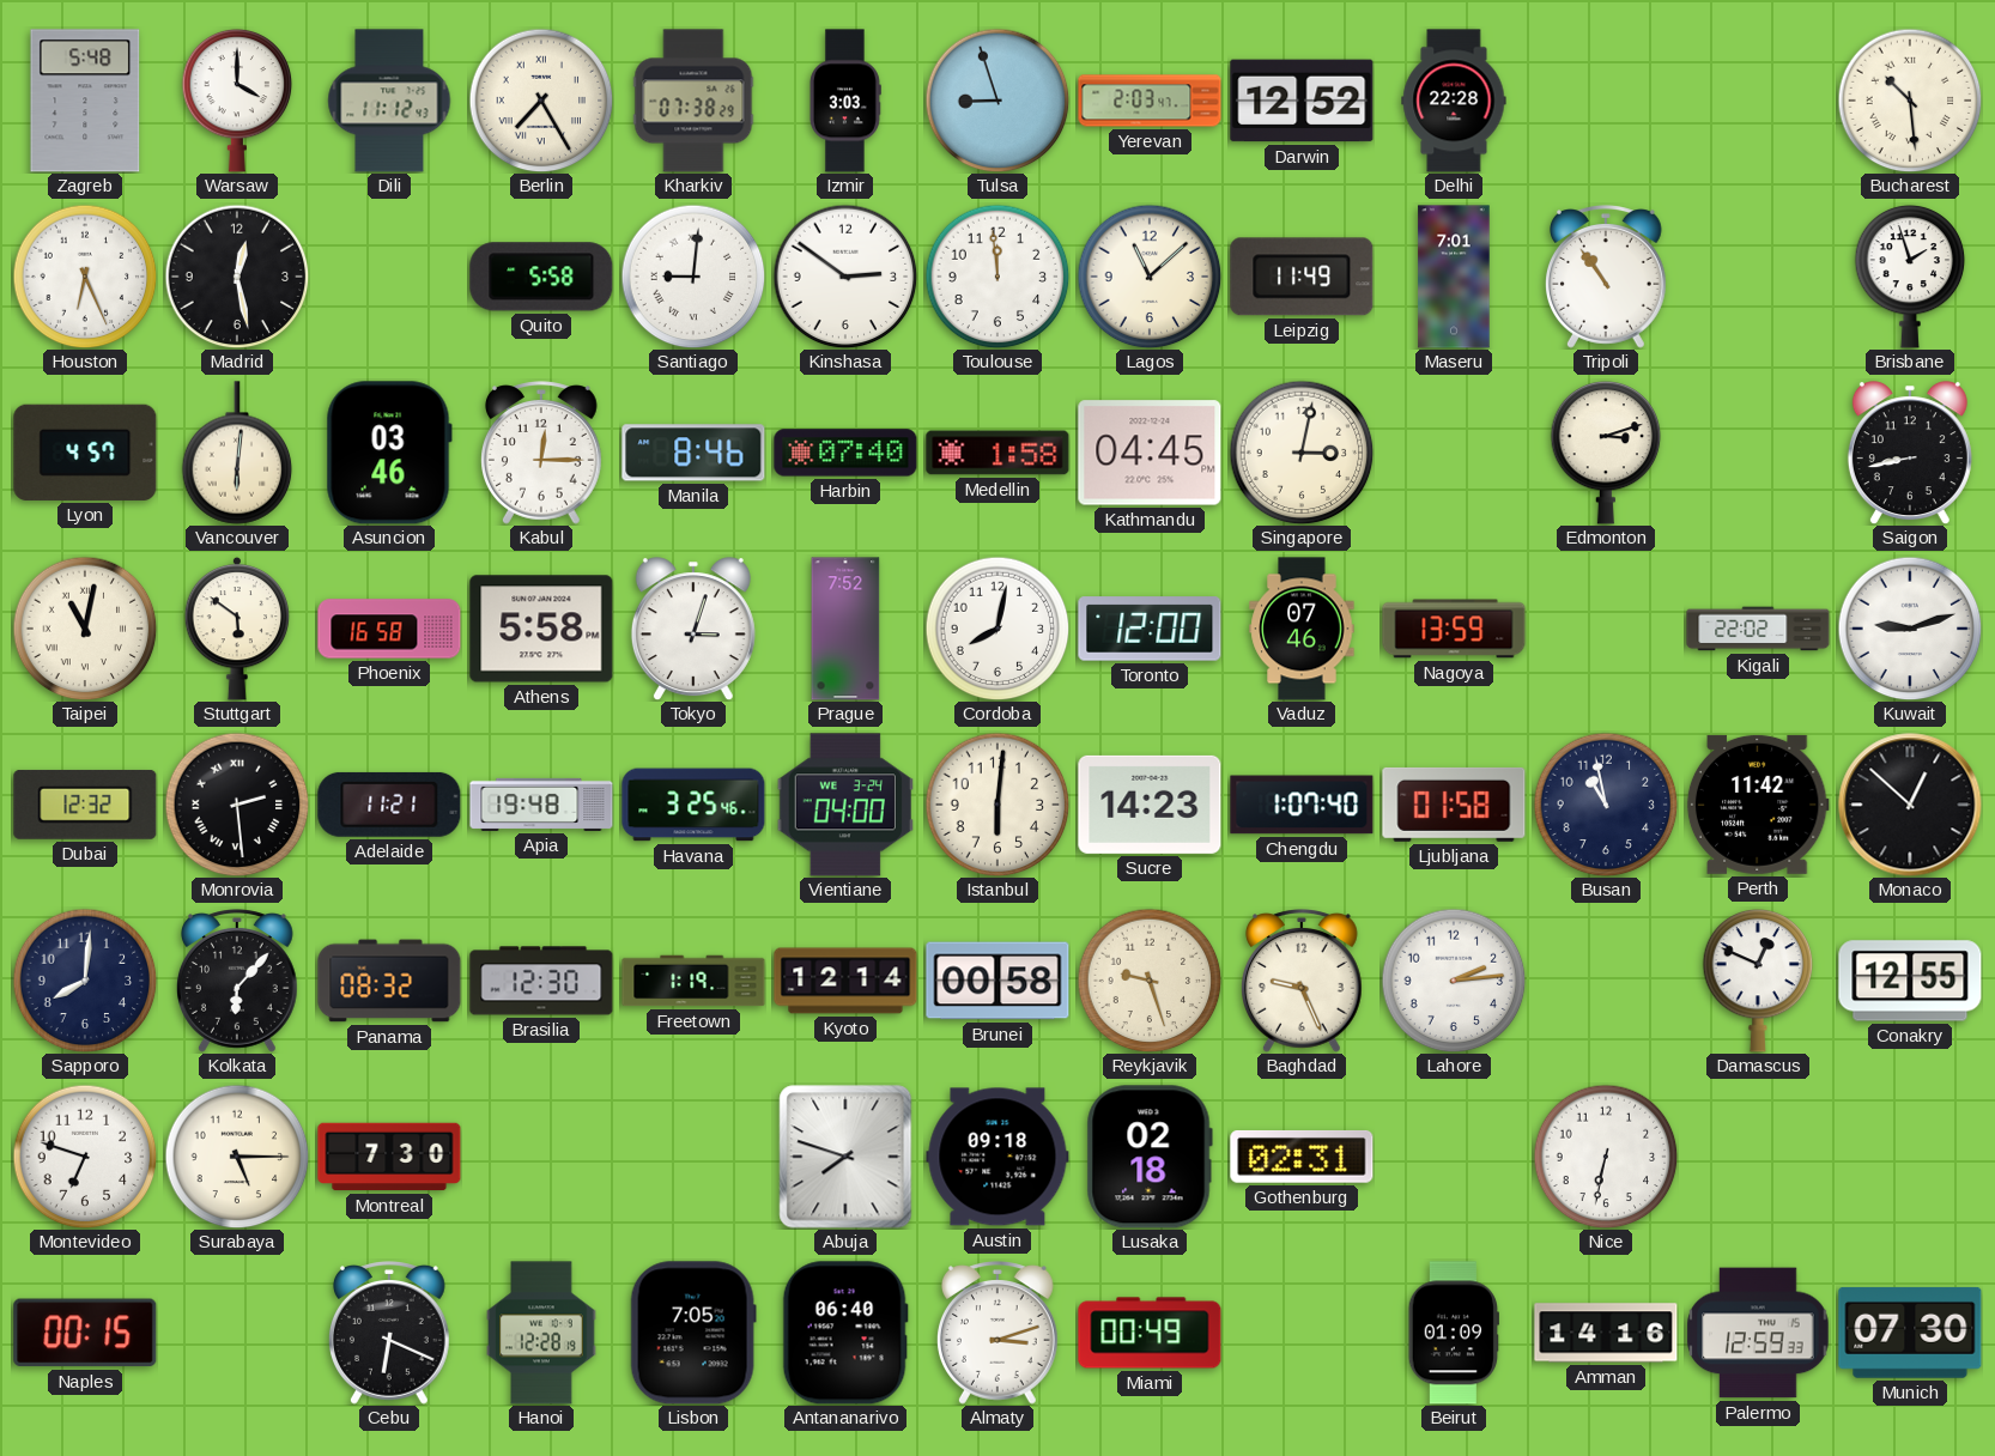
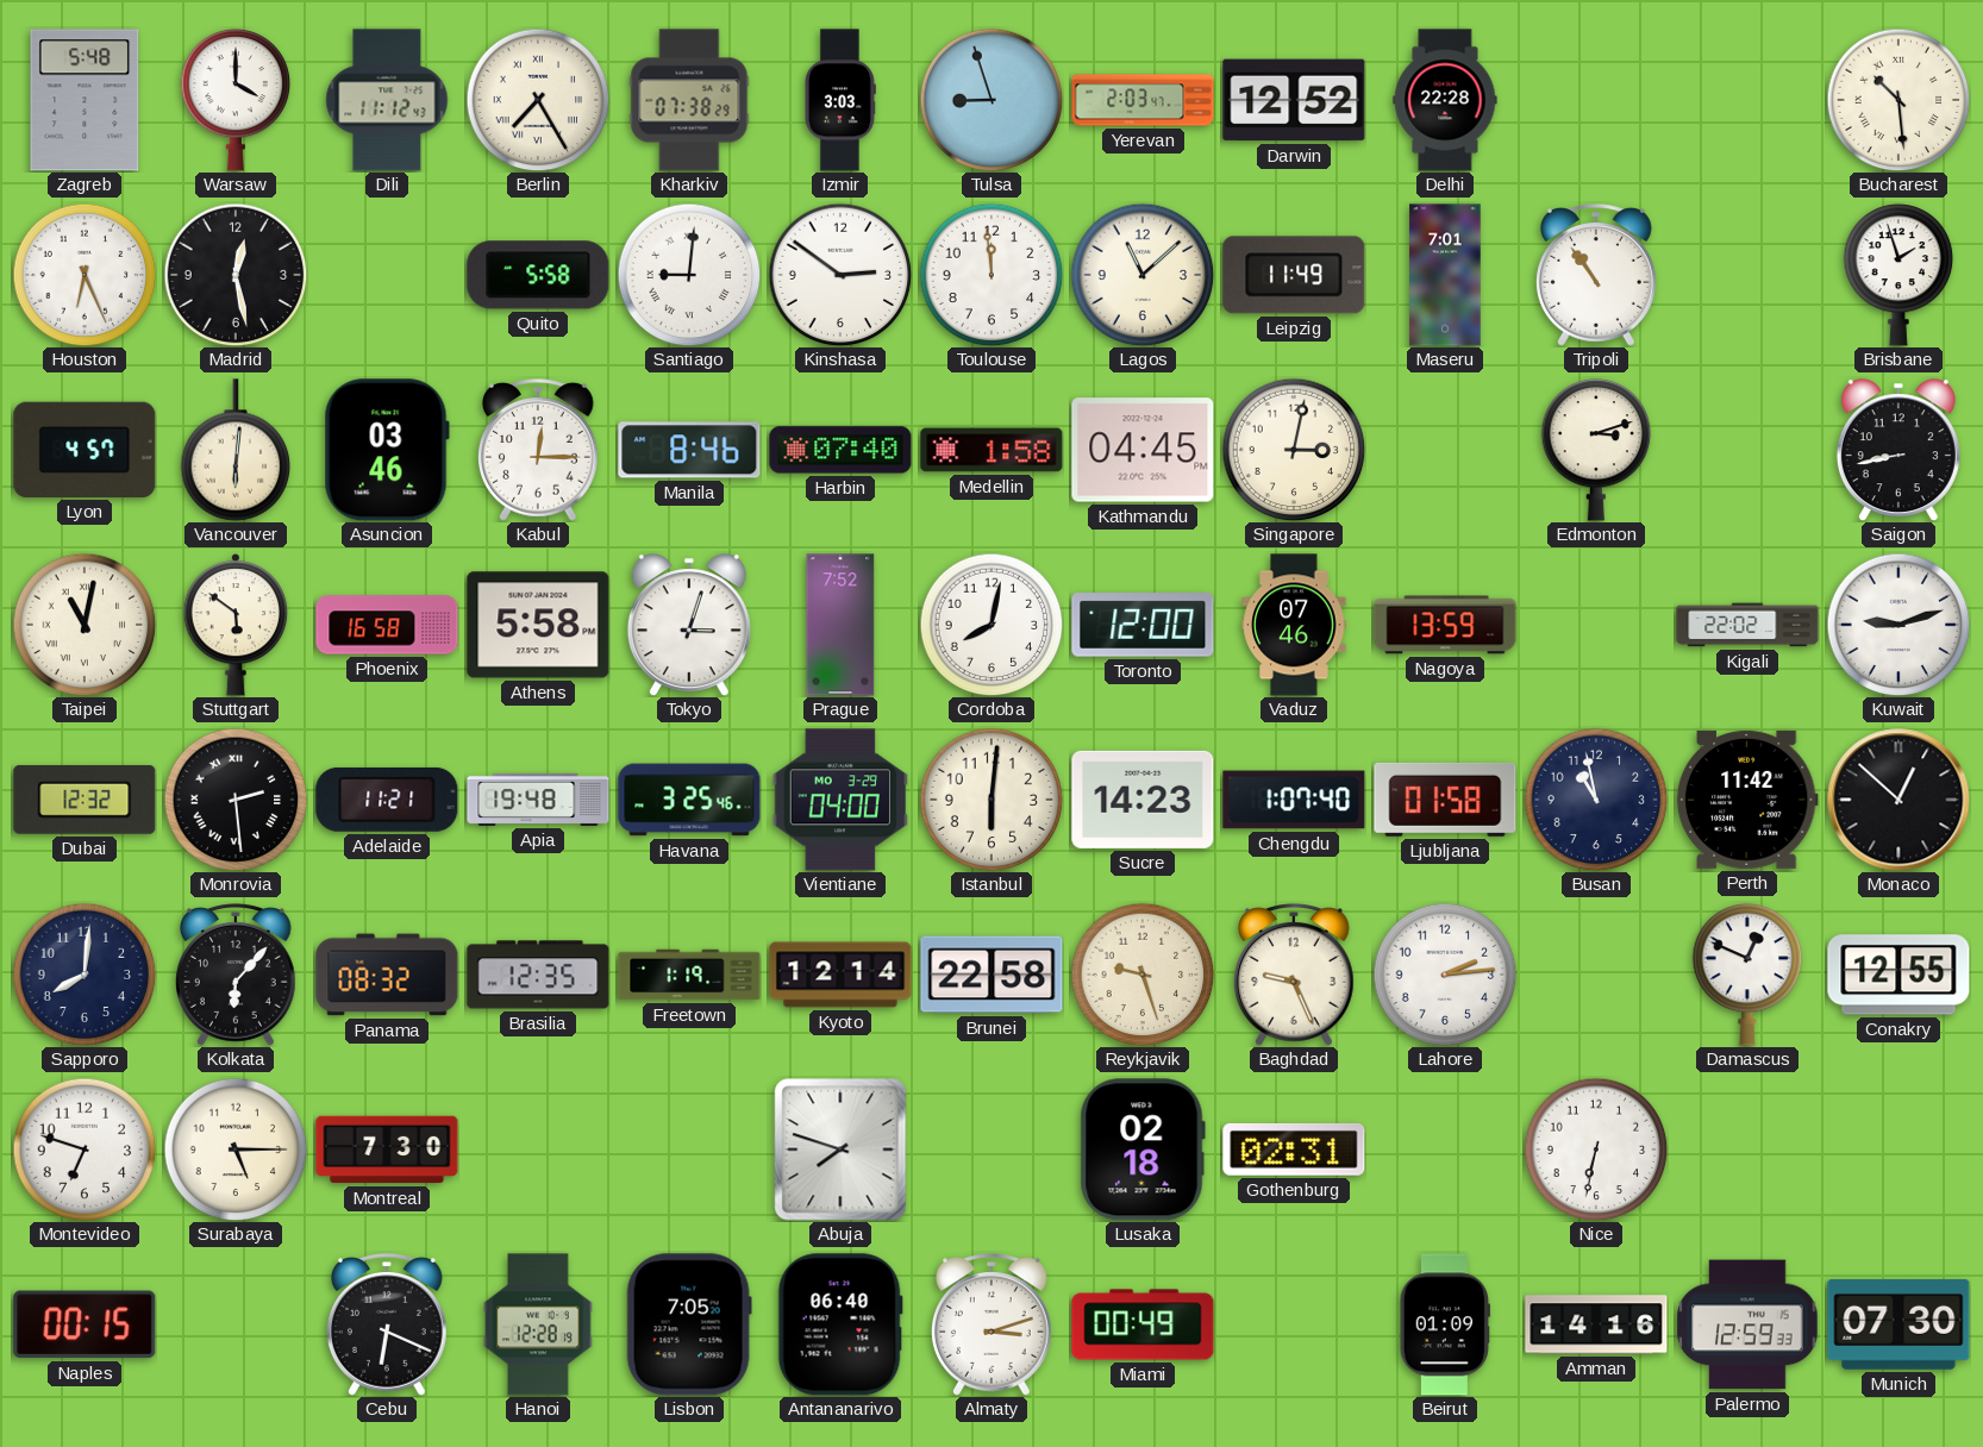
Vientiane date: WE 3-24 -> MO 3-29 (840, 800)
Brasilia: 12:30 -> 12:35 (538, 975)
Brunei: 00:58 -> 22:58 (991, 975)
Austin: 09:18 -> none (997, 1157)
